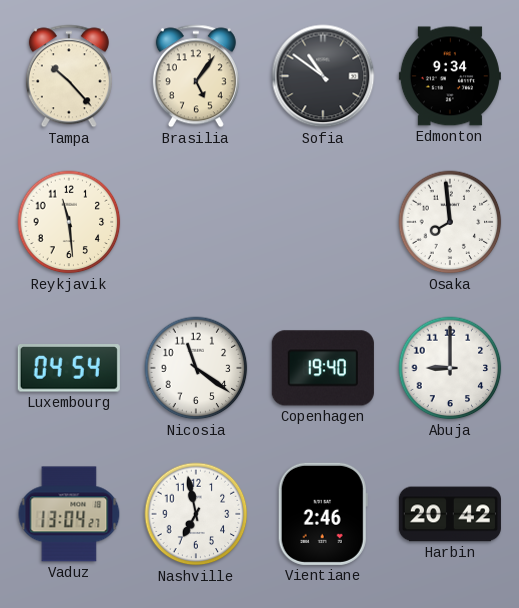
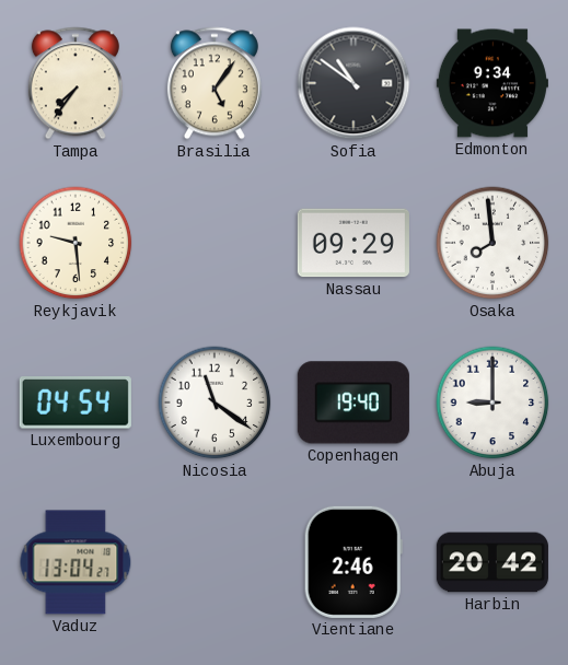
Tampa: 10:23 -> 7:36 (76, 83)
Reykjavik: 11:29 -> 9:29 (76, 243)
Nassau: none -> 09:29 (353, 243)
Nashville: 6:58 -> none (196, 514)
